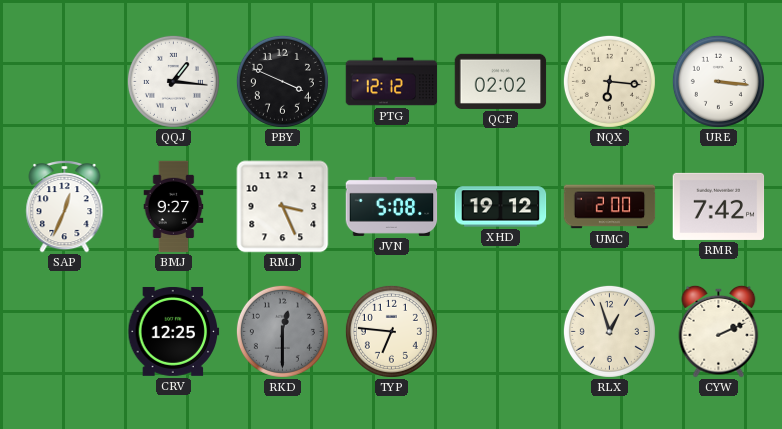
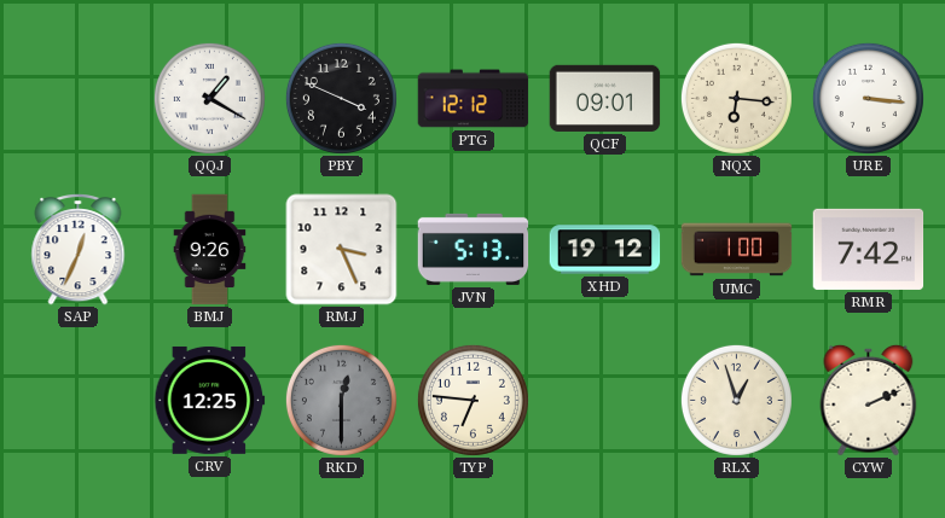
QQJ: 1:16 -> 1:20 (209, 98)
QCF: 02:02 -> 09:01 (605, 98)
BMJ: 9:27 -> 9:26 (210, 250)
JVN: 5:08 -> 5:13 (474, 249)
UMC: 2:00 -> 1:00 (737, 250)
